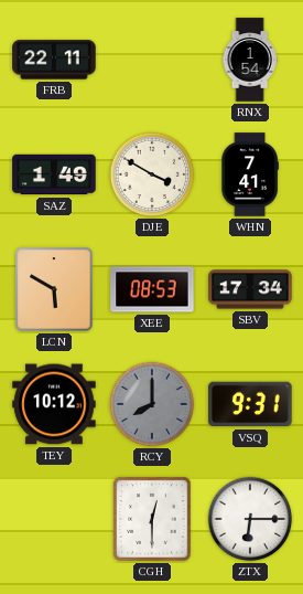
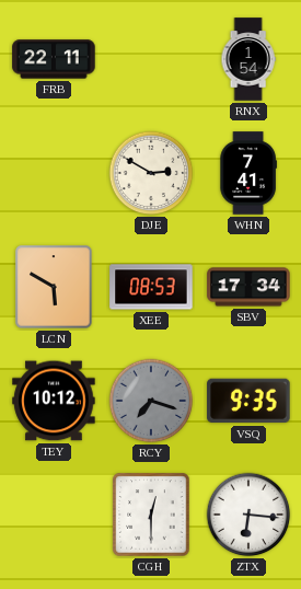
SAZ: 1:49 -> none (54, 174)
DJE: 3:50 -> 2:50 (151, 173)
RCY: 8:00 -> 7:18 (151, 401)
VSQ: 9:31 -> 9:35 (248, 401)
ZTX: 6:15 -> 6:16 (248, 515)
